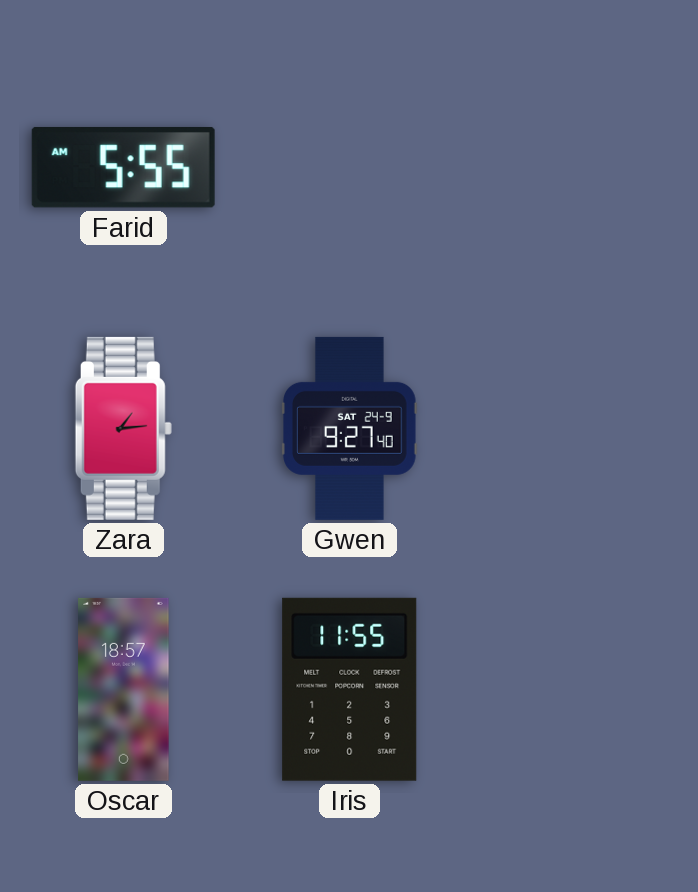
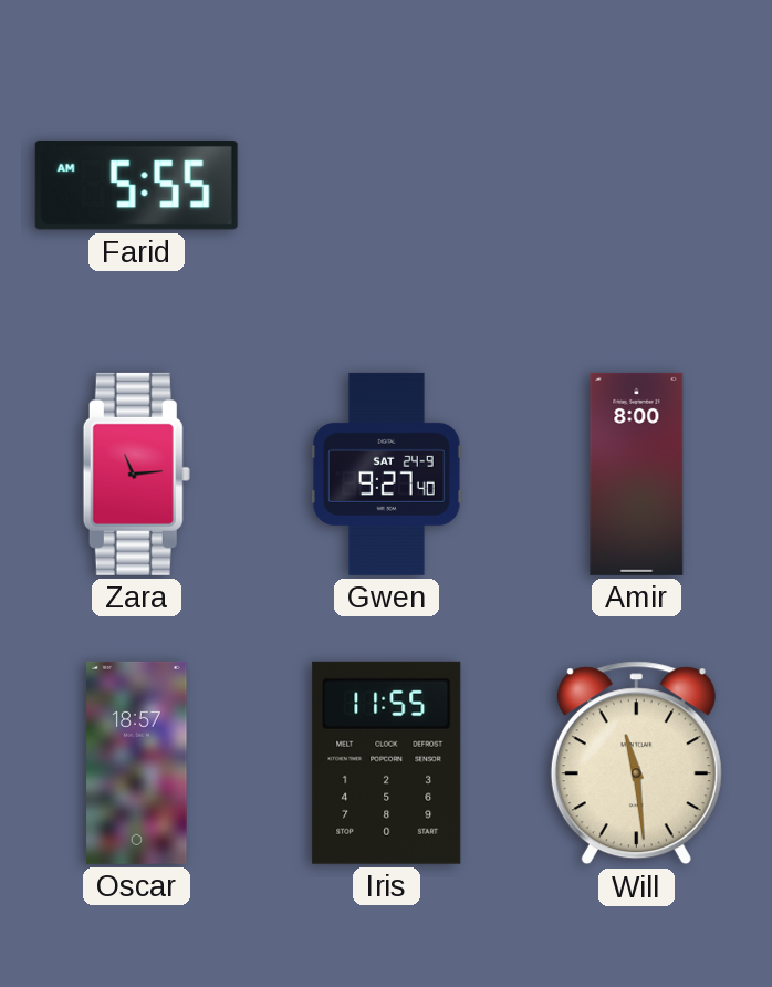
Zara: 1:14 -> 11:14 (136, 474)
Amir: none -> 8:00 (637, 474)
Will: none -> 11:29 (636, 763)
